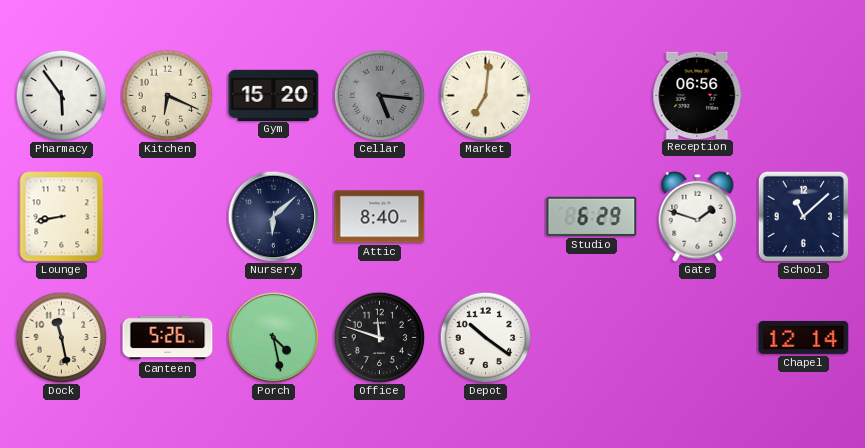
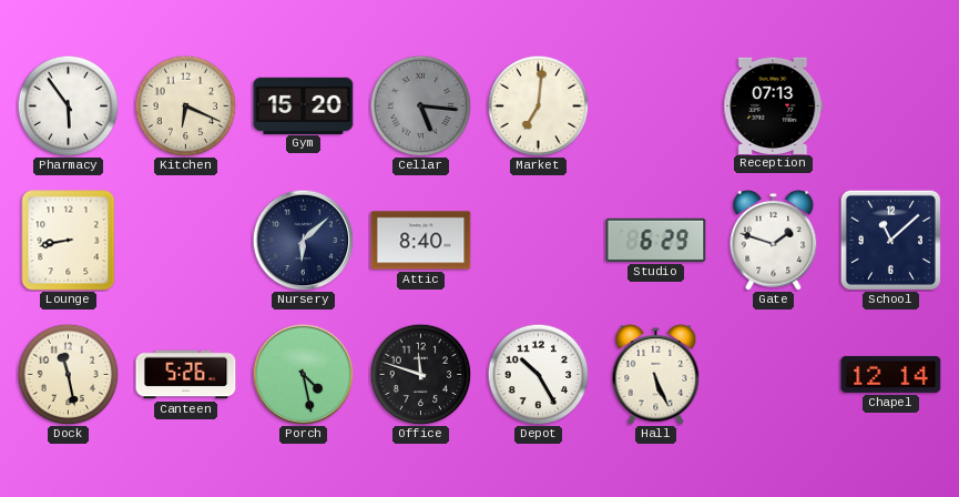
Reception: 06:56 -> 07:13 (774, 105)
Depot: 10:21 -> 10:25 (538, 374)
Hall: none -> 5:26 (656, 375)
